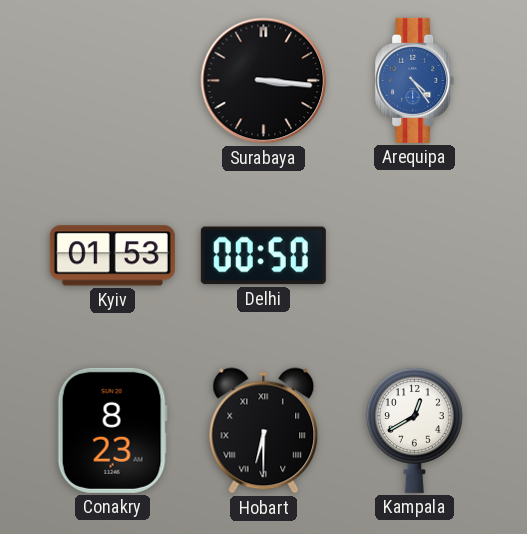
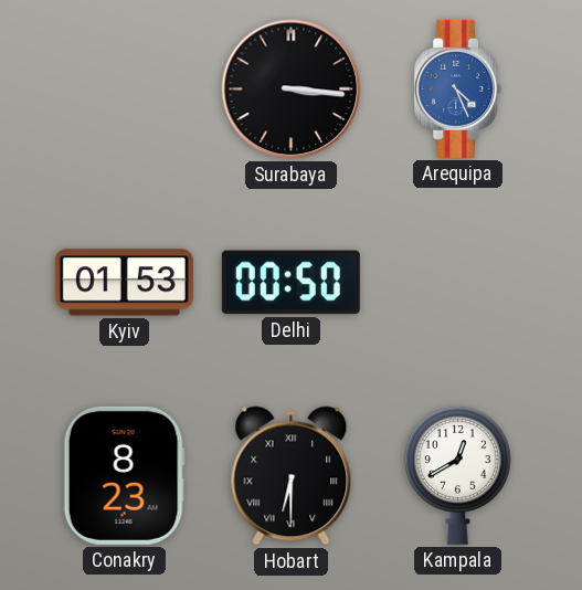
Arequipa: 4:24 -> 4:26 (458, 88)
